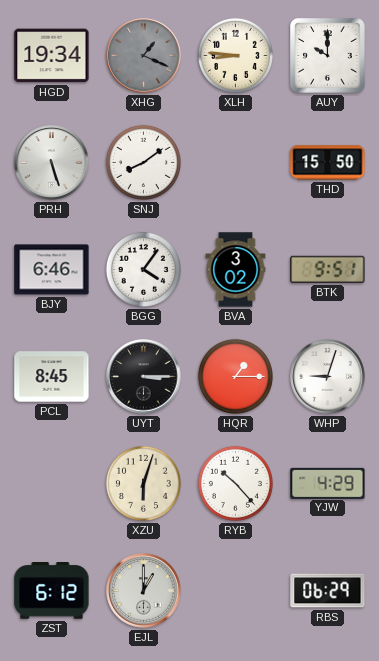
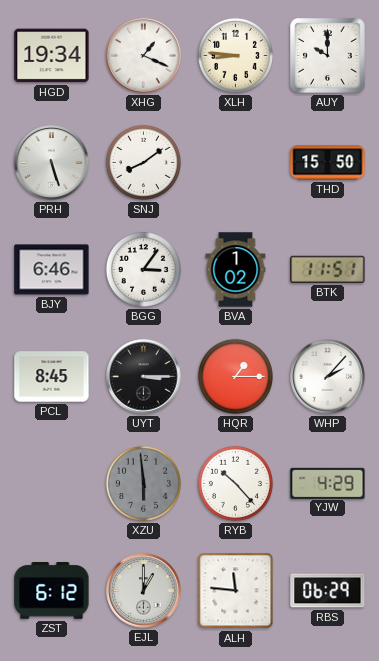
XHG dial: grey -> white (144, 56)
BGG: 4:06 -> 3:06 (143, 269)
BVA: 3:02 -> 1:02 (236, 270)
BTK: 9:51 -> 11:51 (328, 269)
WHP: 9:03 -> 2:07 (328, 377)
XZU: 6:03 -> 5:59 (143, 483)
XZU dial: cream -> grey (143, 483)
ALH: none -> 11:46 (236, 591)
